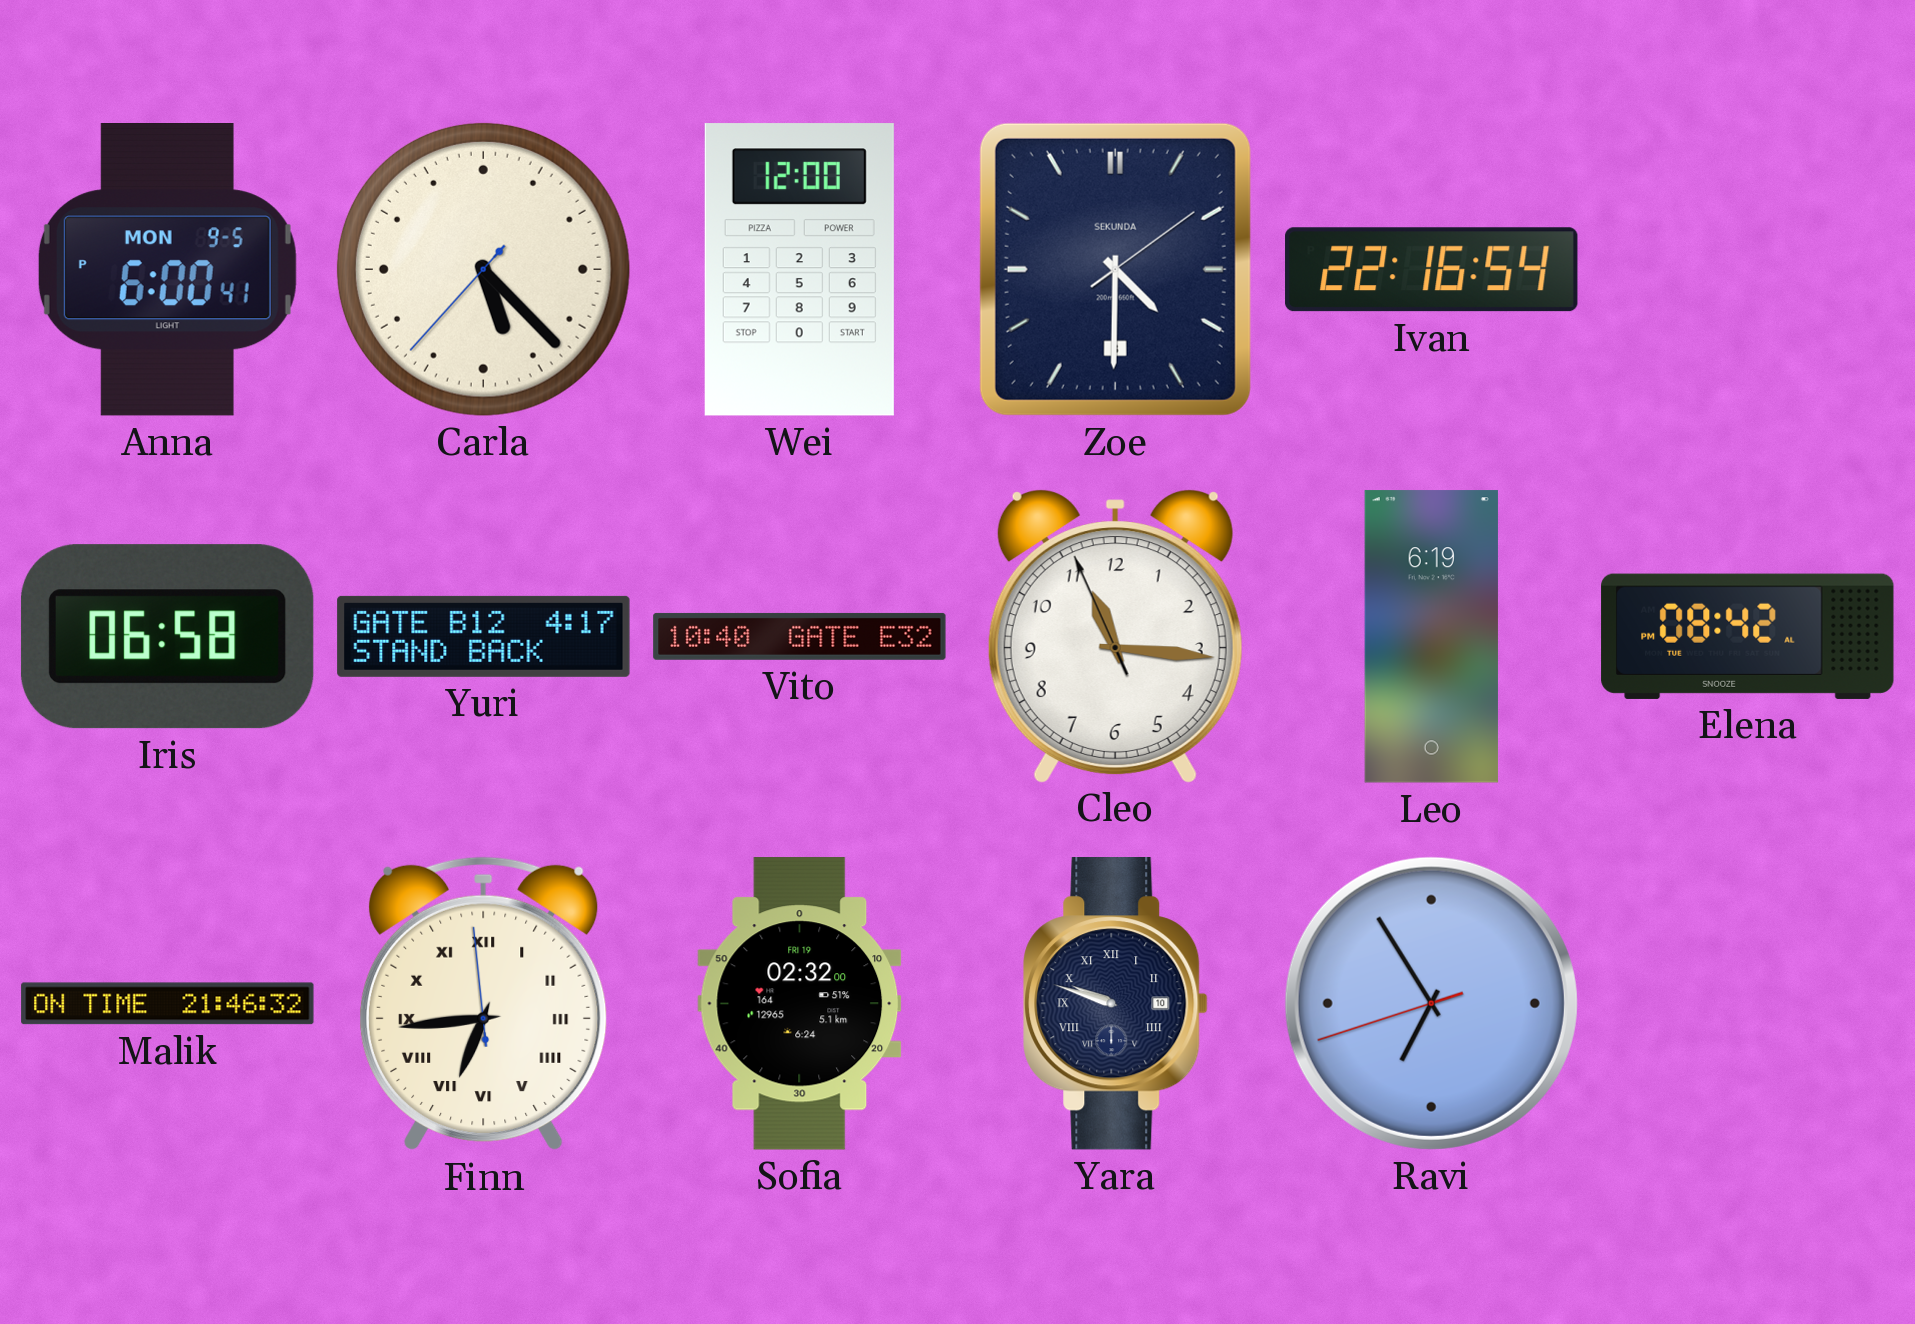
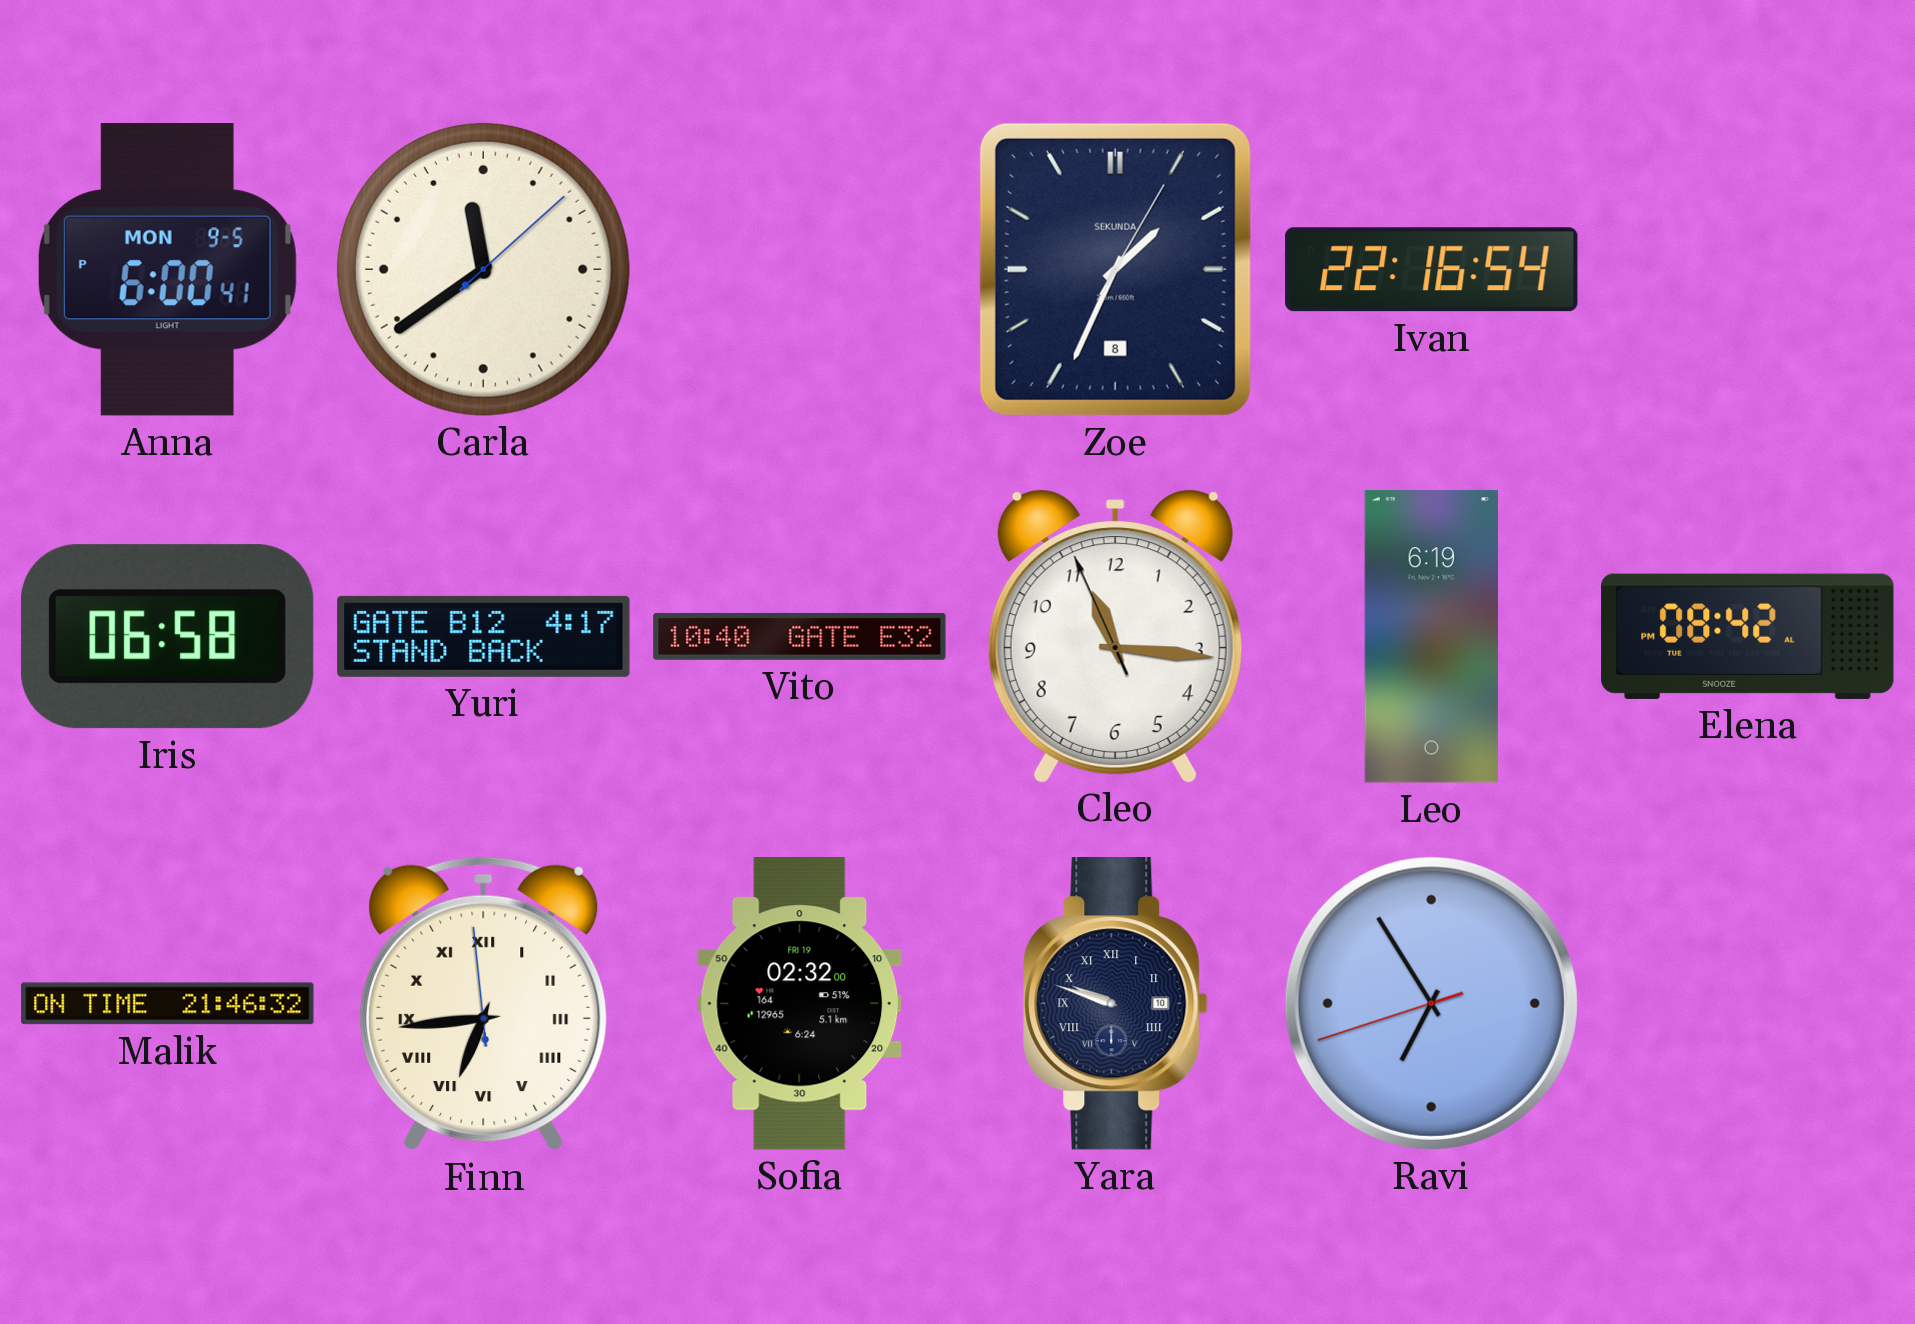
Carla: 5:22 -> 11:39 (483, 269)
Wei: 12:00 -> none (799, 270)
Zoe: 4:30 -> 1:34 (1115, 269)
